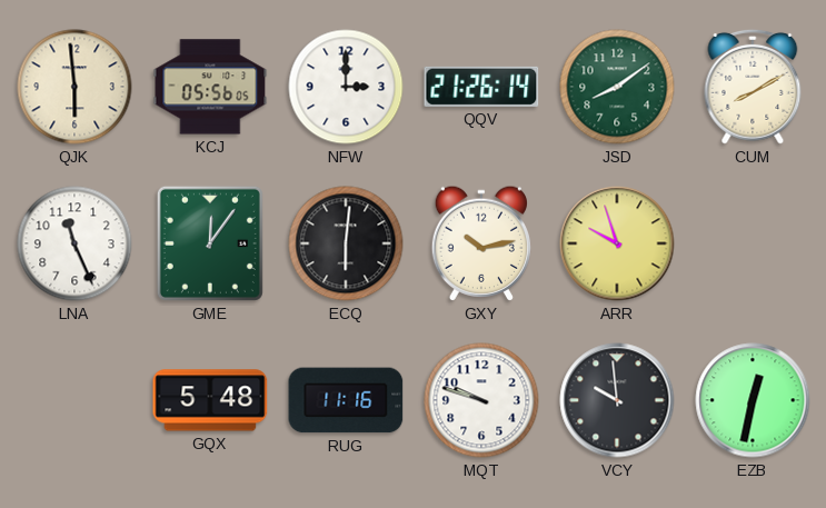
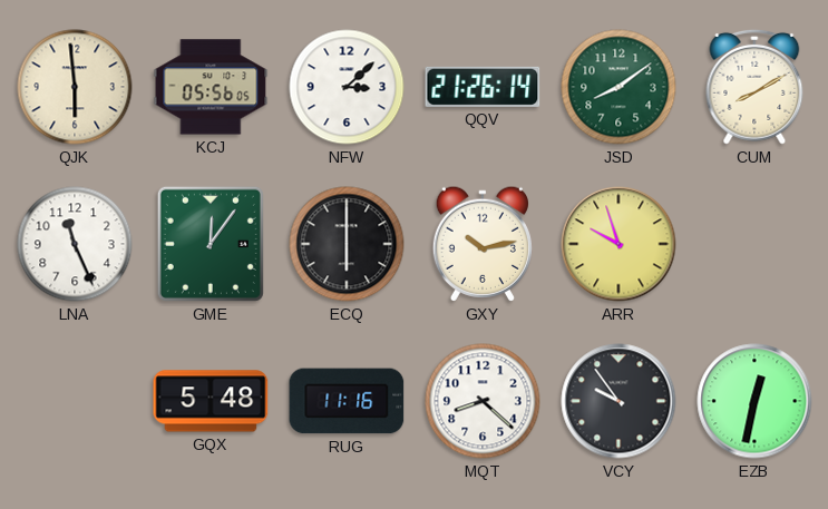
NFW: 3:00 -> 3:08 (347, 87)
ECQ: 6:01 -> 6:00 (347, 244)
MQT: 9:48 -> 8:22 (483, 401)
VCY: 9:59 -> 9:54 (618, 401)
